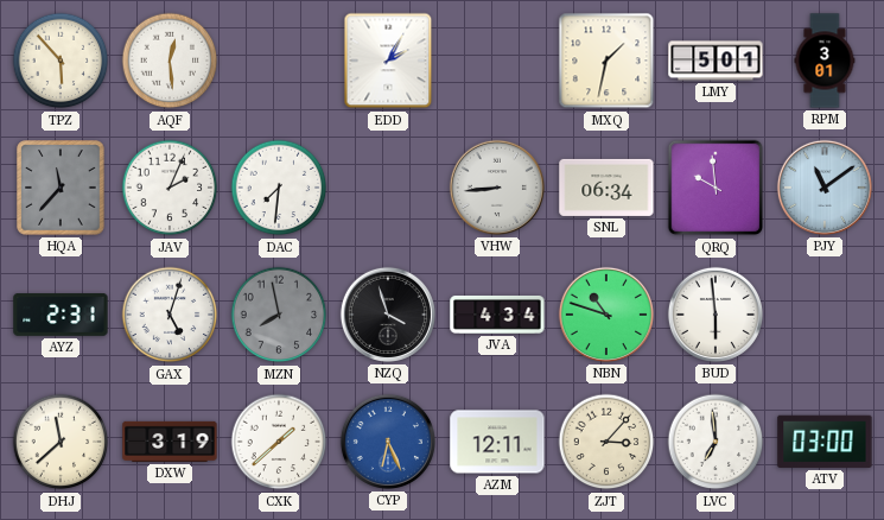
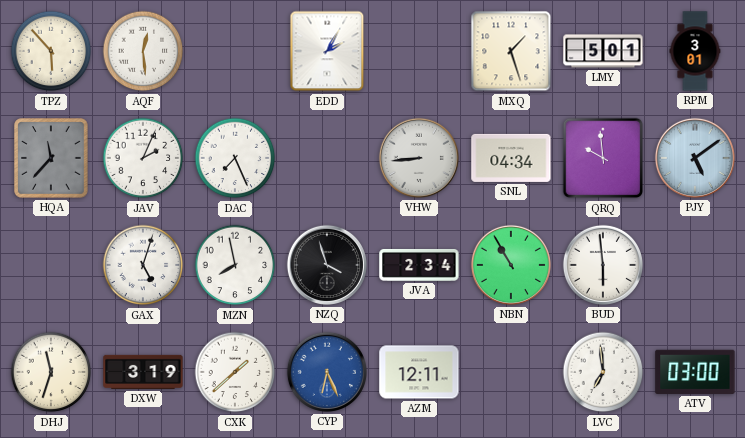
MXQ: 1:32 -> 1:27 (511, 51)
DAC: 7:31 -> 7:26 (235, 158)
SNL: 06:34 -> 04:34 (511, 158)
PJY: 11:09 -> 5:09 (695, 158)
AYZ: 2:31 -> none (61, 316)
MZN dial: grey -> white (235, 265)
JVA: 4:34 -> 2:34 (419, 265)
NBN: 10:48 -> 10:55 (511, 265)
DHJ: 11:38 -> 11:33 (51, 372)
ZJT: 3:07 -> none (606, 442)
